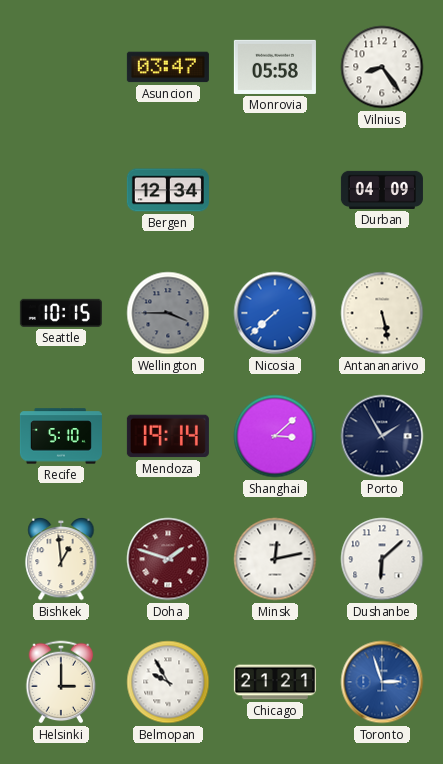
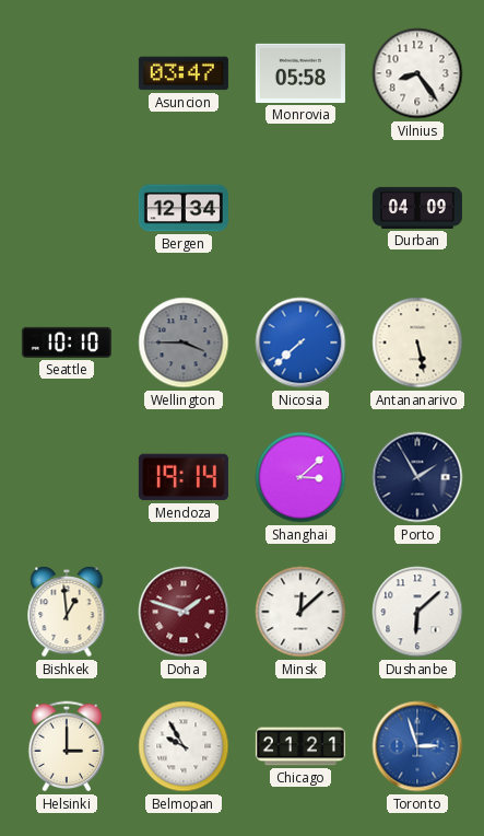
Seattle: 10:15 -> 10:10 (67, 342)
Recife: 5:10 -> none (61, 436)
Minsk: 12:13 -> 12:08 (300, 612)
